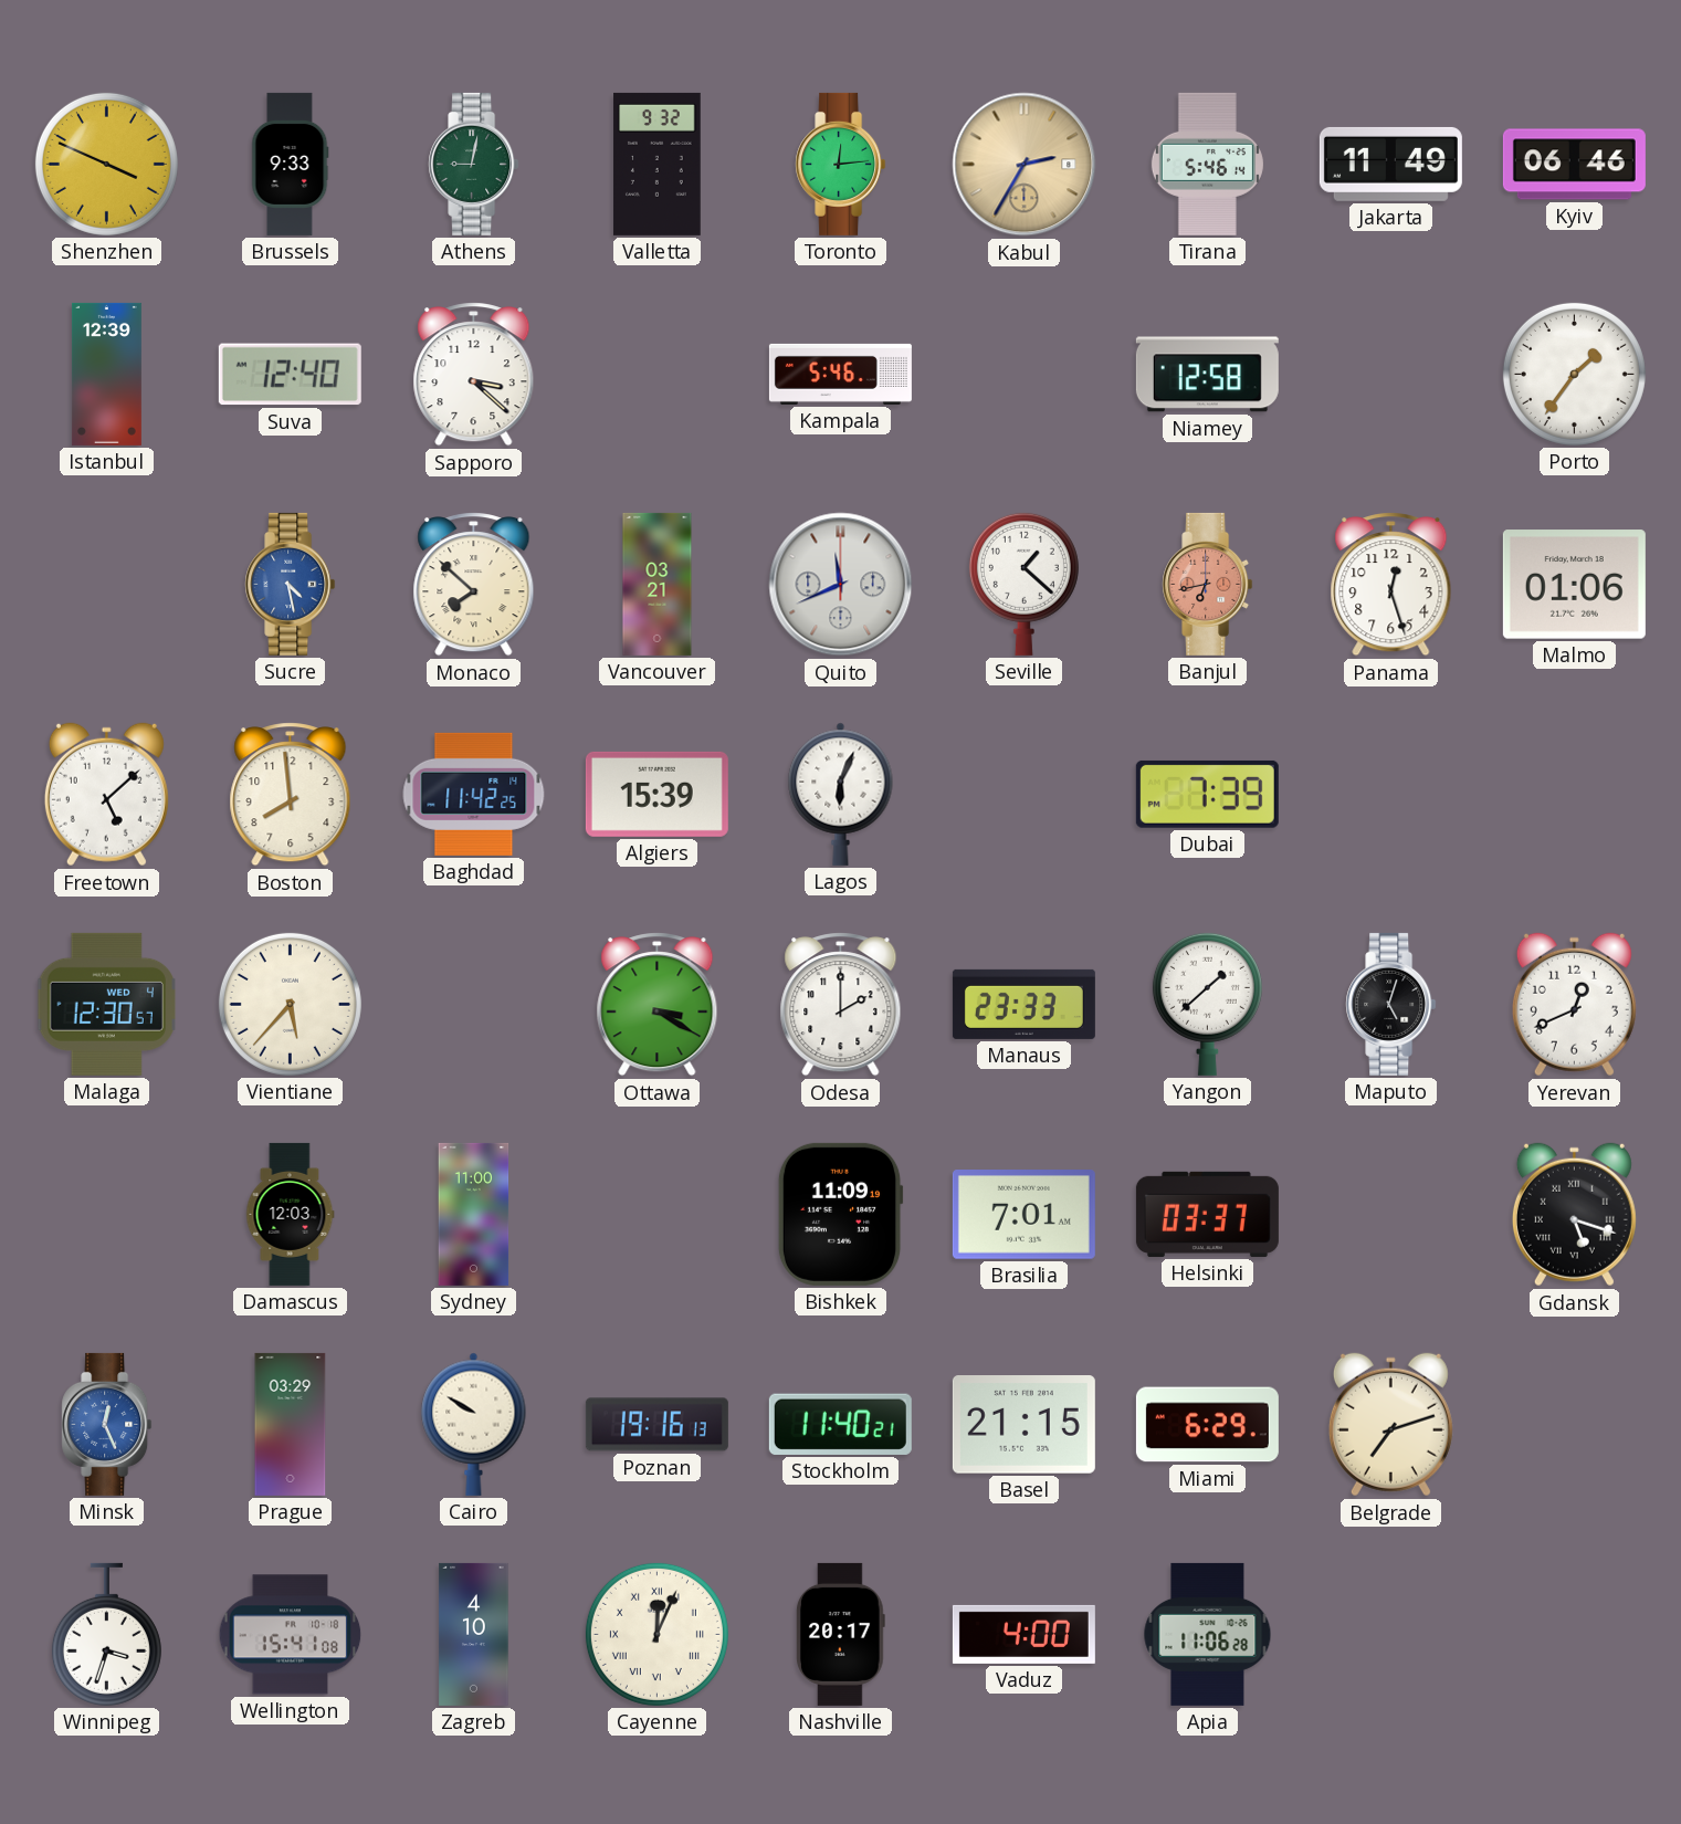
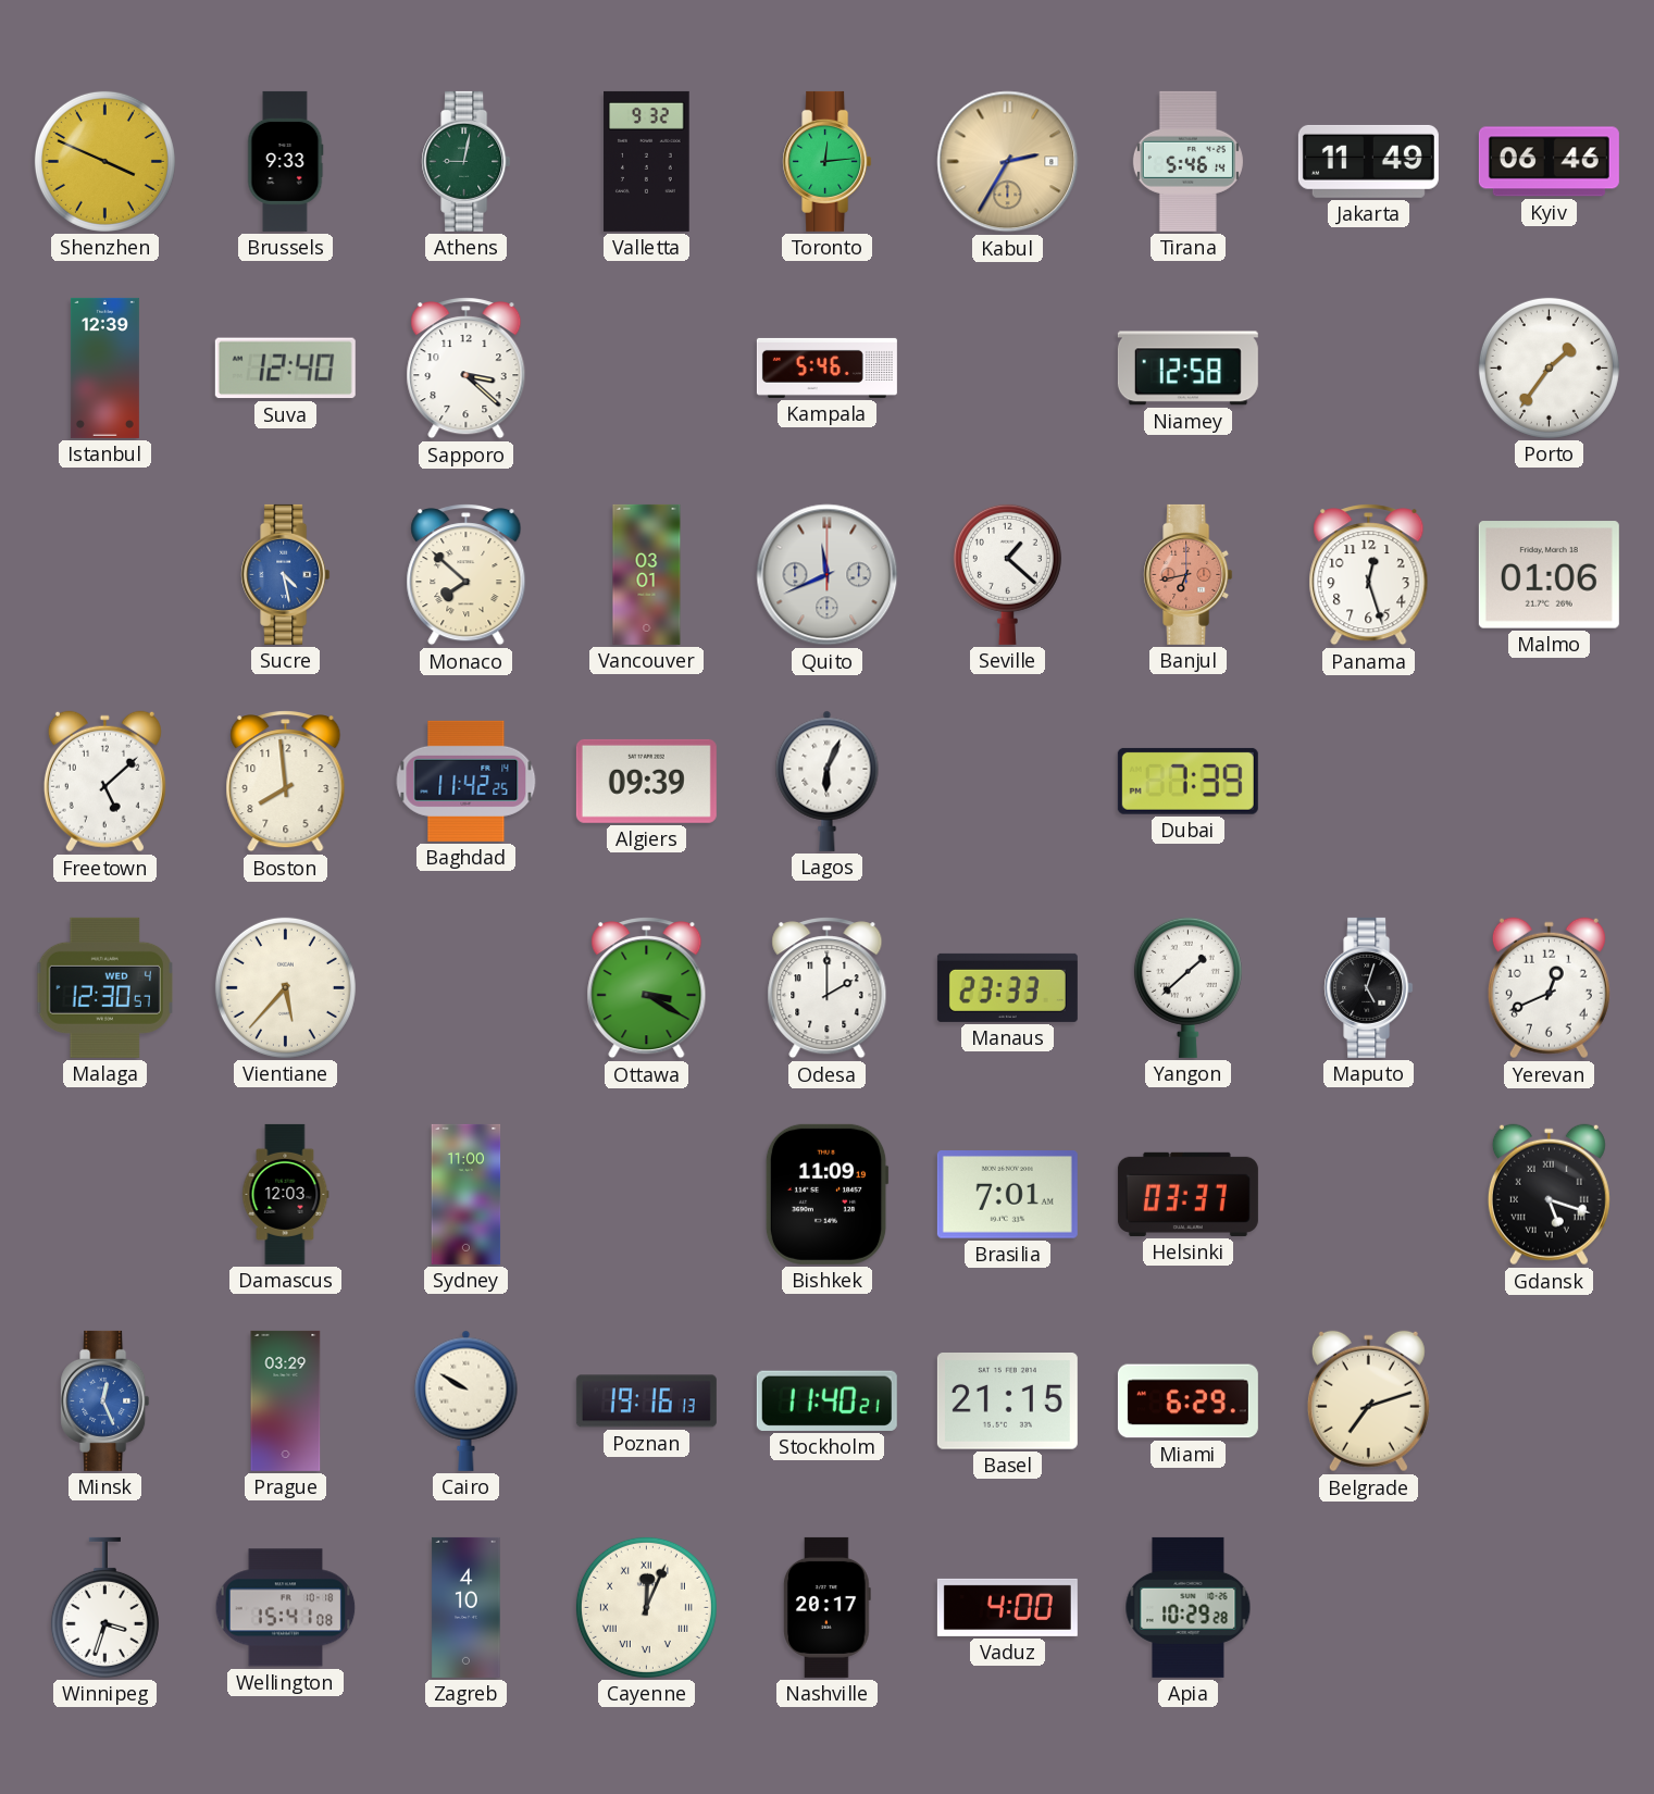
Vancouver: 03:21 -> 03:01 (647, 574)
Algiers: 15:39 -> 09:39 (646, 781)
Apia: 11:06 -> 10:29 (1189, 1607)
